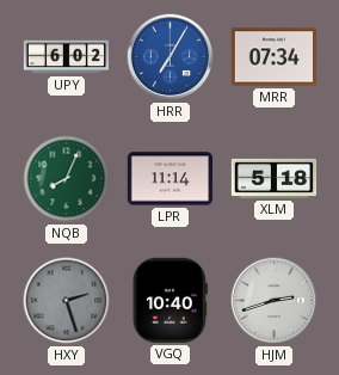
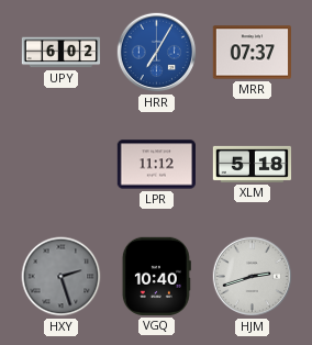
MRR: 07:34 -> 07:37 (252, 53)
NQB: 8:04 -> none (67, 179)
LPR: 11:14 -> 11:12 (156, 165)
